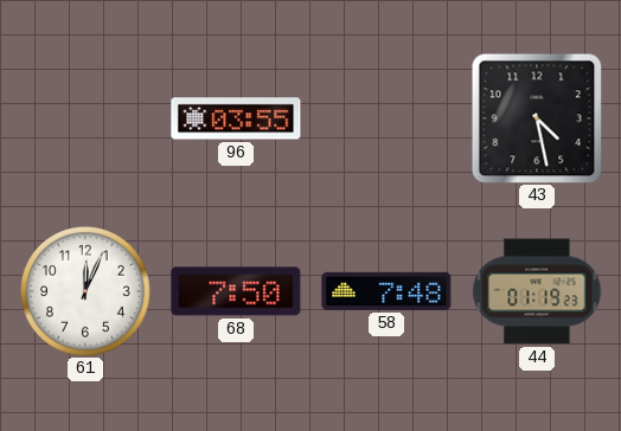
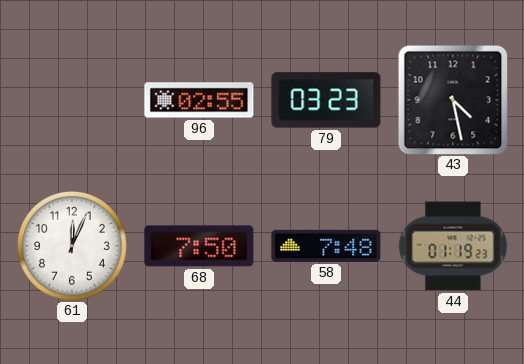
96: 03:55 -> 02:55 (199, 100)
79: none -> 03:23 (326, 100)
